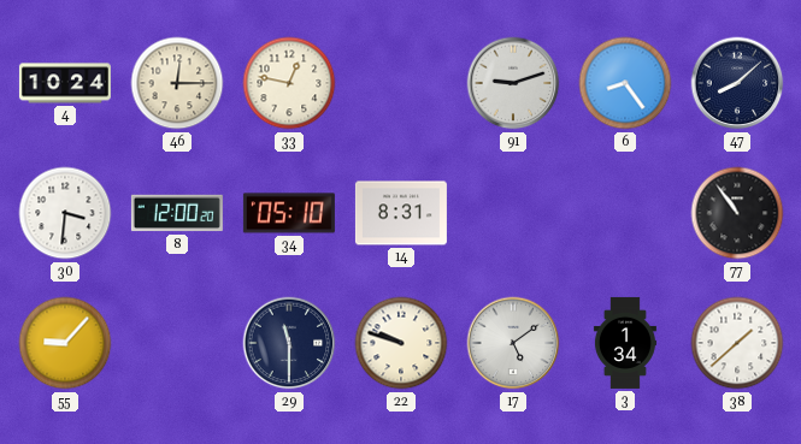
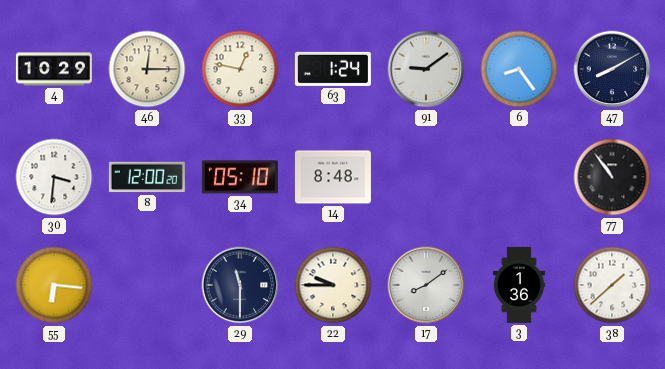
4: 10:24 -> 10:29 (54, 69)
63: none -> 1:24 (333, 69)
91: 9:12 -> 9:09 (426, 69)
47: 8:08 -> 8:10 (612, 69)
14: 8:31 -> 8:48 (333, 177)
55: 9:07 -> 6:16 (54, 285)
22: 9:48 -> 9:45 (333, 285)
17: 5:09 -> 8:09 (426, 285)
3: 1:34 -> 1:36 (519, 285)
